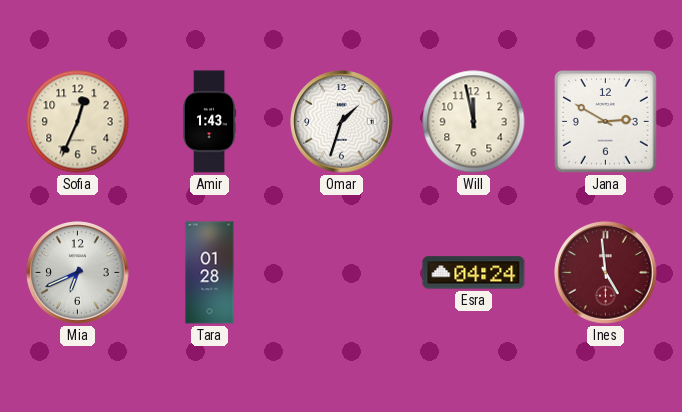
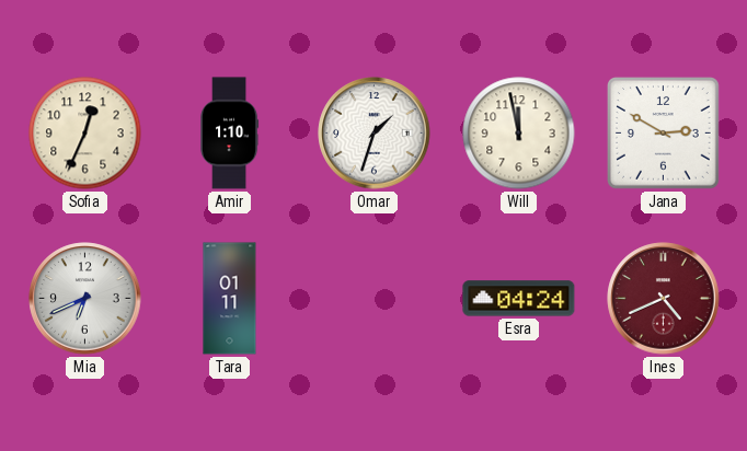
Amir: 1:43 -> 1:10 (230, 134)
Tara: 01:28 -> 01:11 (230, 299)
Ines: 4:59 -> 4:41 (664, 299)
